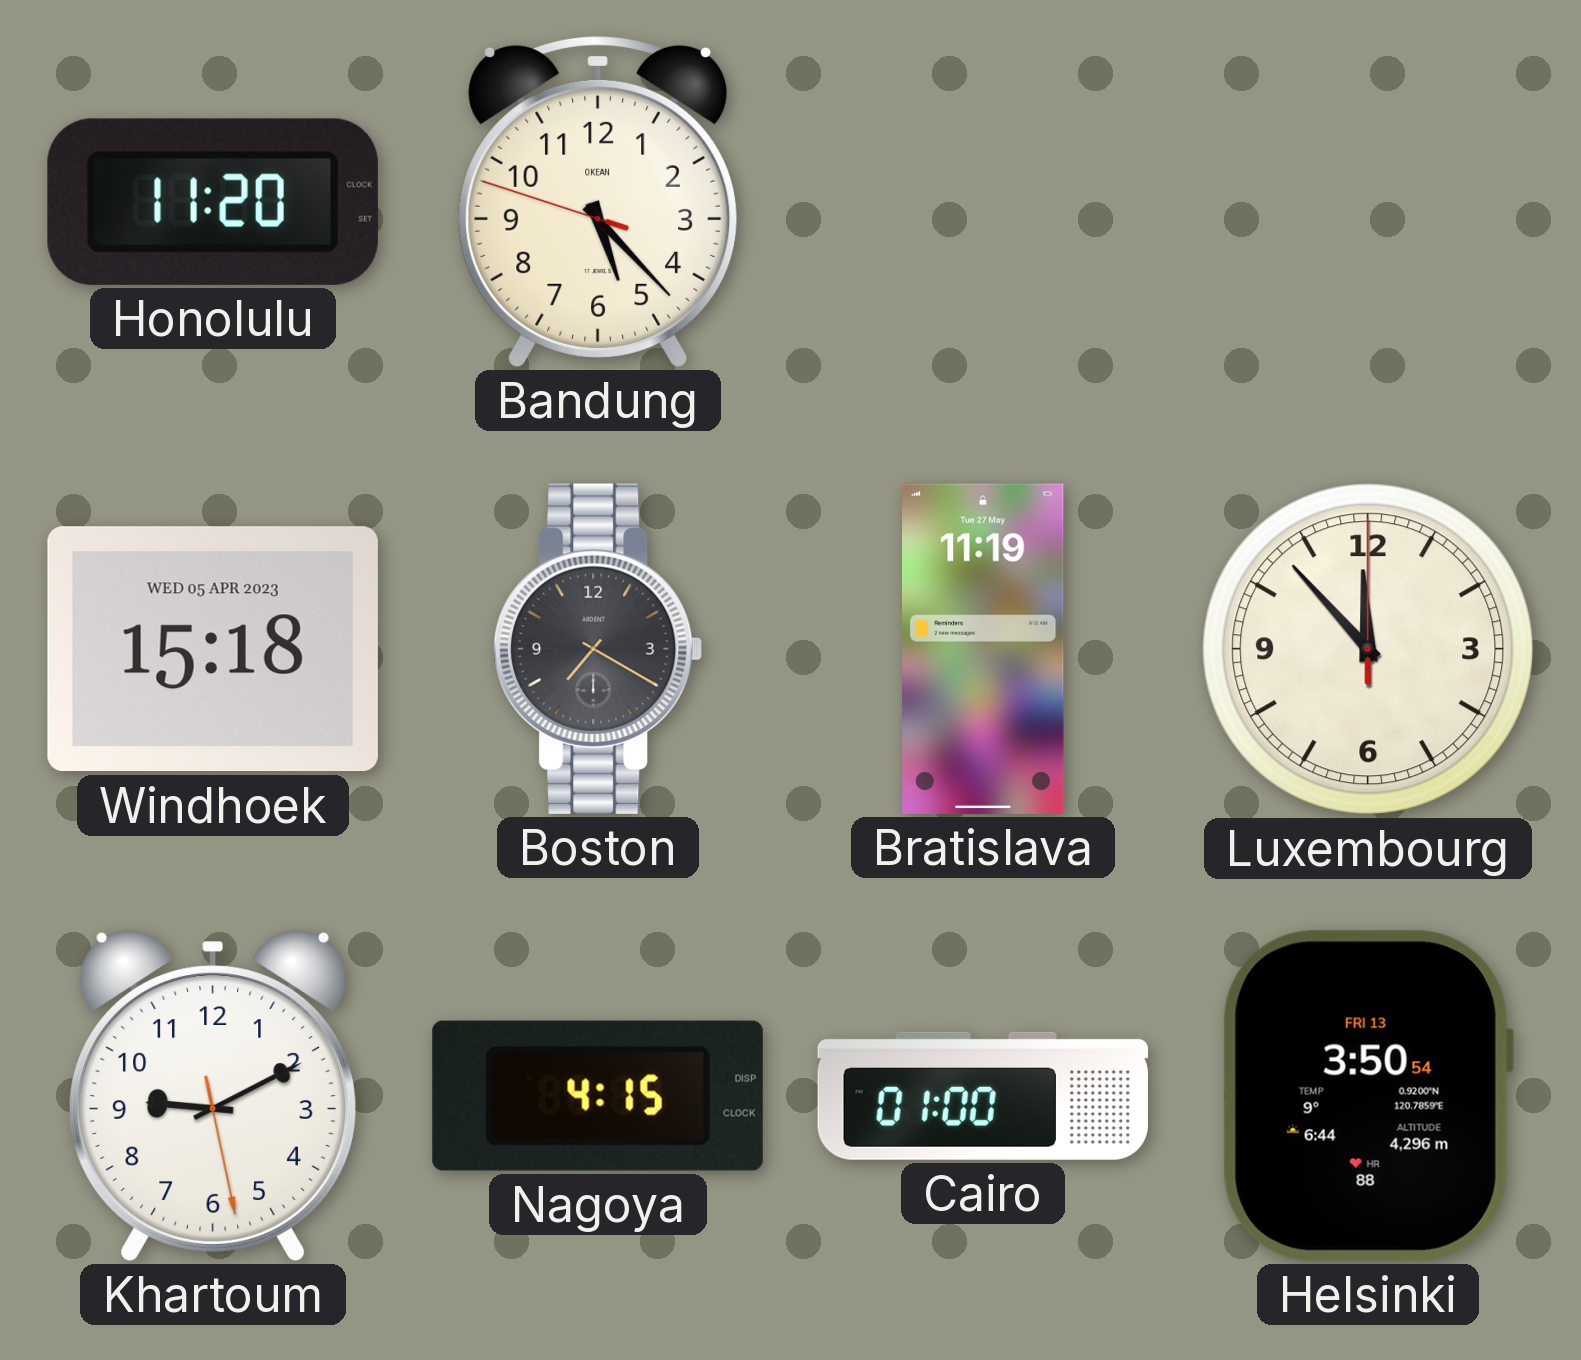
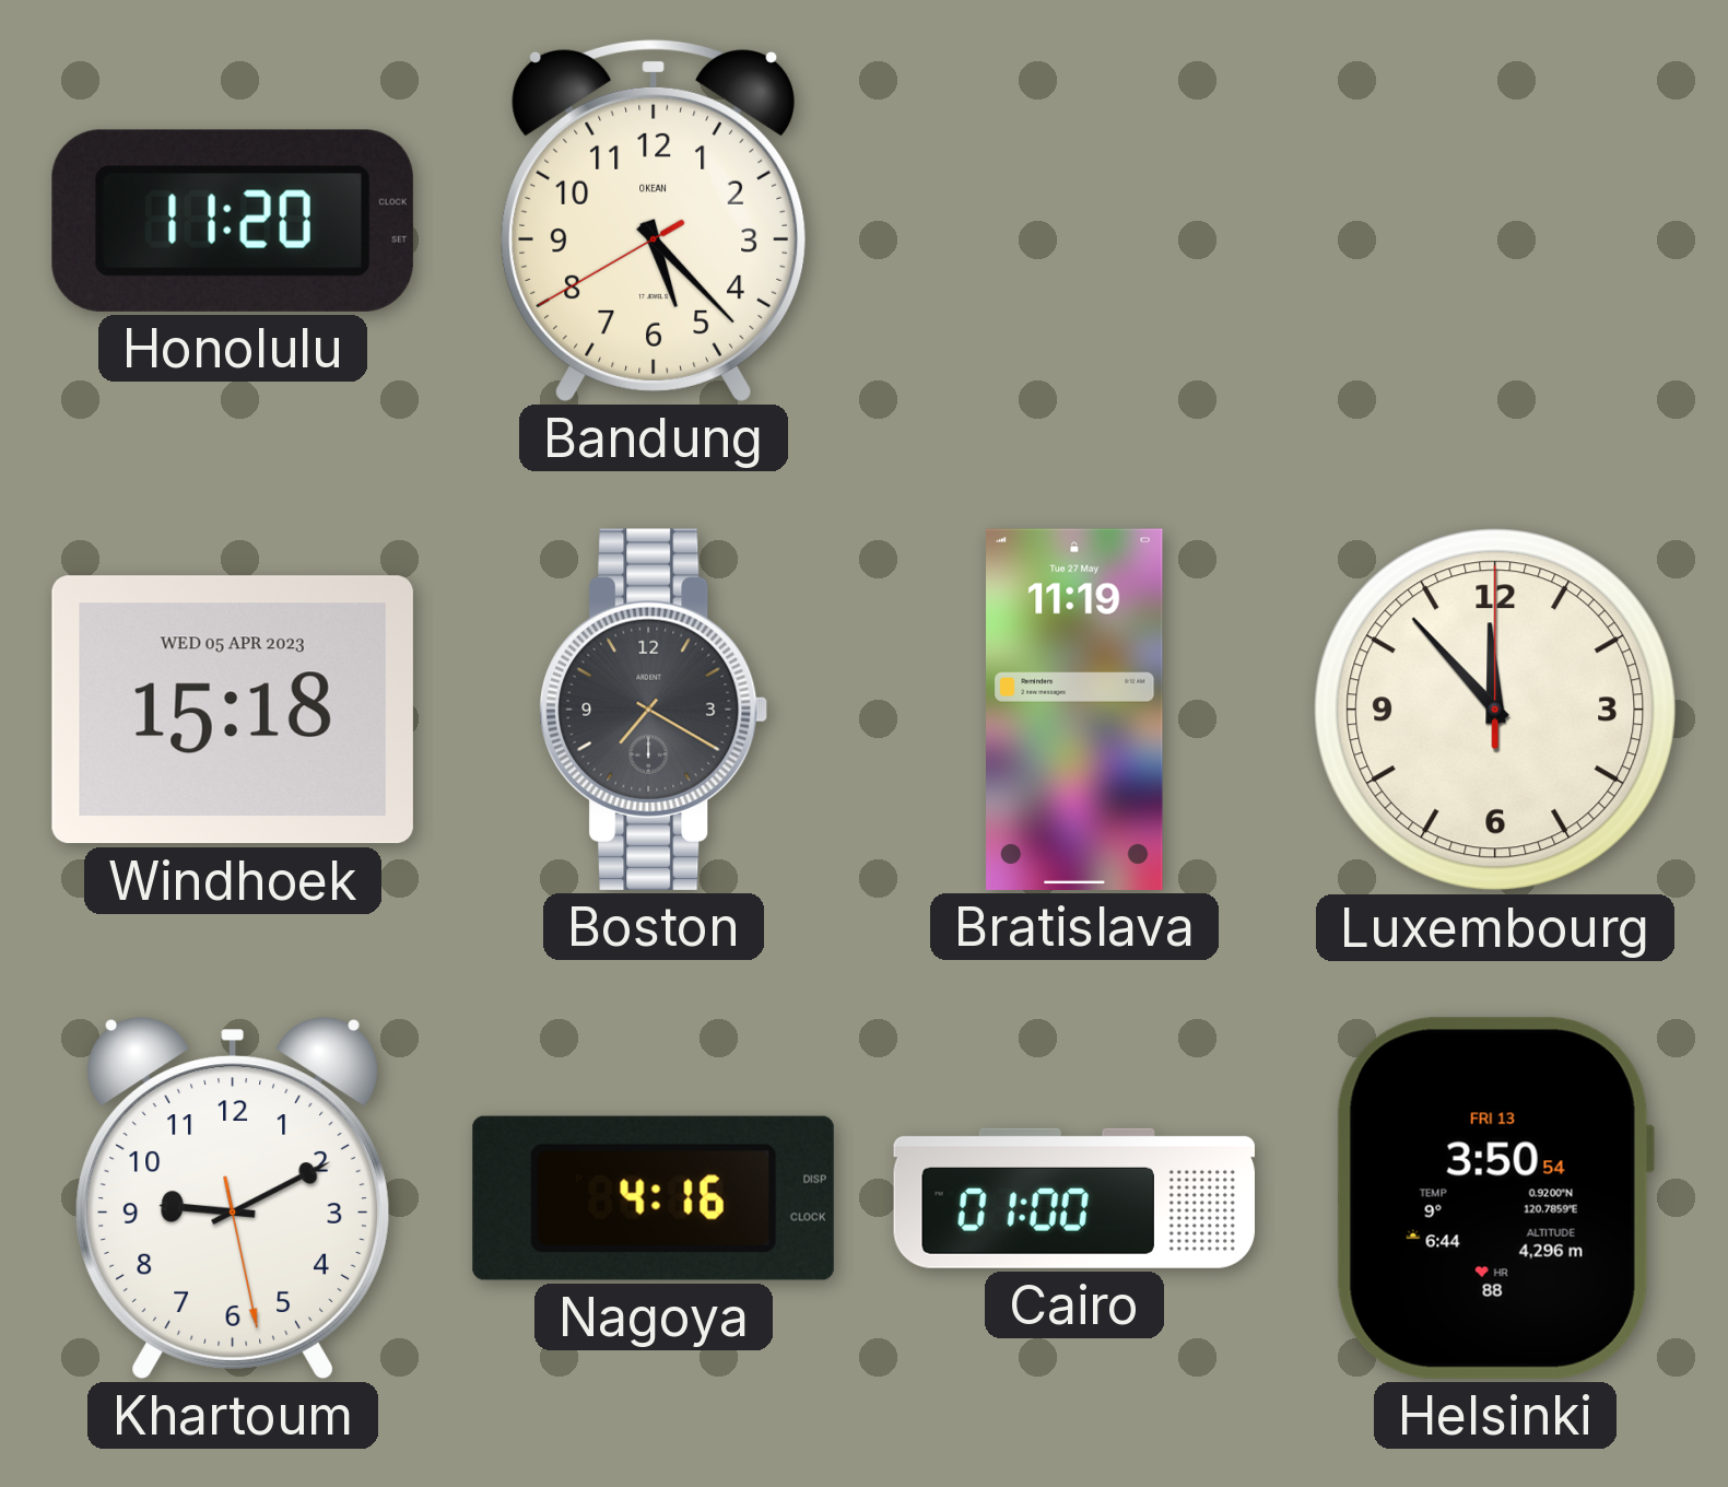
Bandung: 5:22:48 -> 5:22:40 (654, 220)
Nagoya: 4:15 -> 4:16 (654, 1198)
